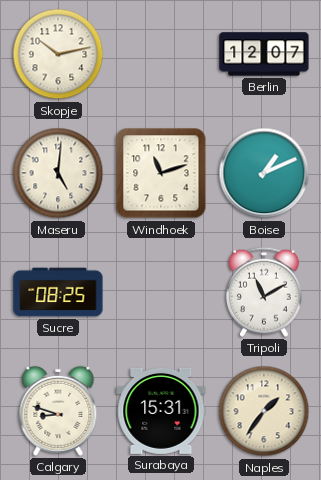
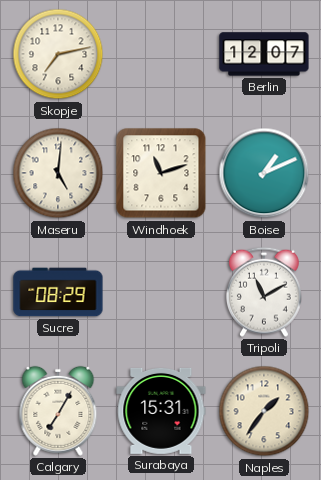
Skopje: 10:13 -> 7:13 (58, 54)
Sucre: 08:25 -> 08:29 (58, 292)
Calgary: 8:48 -> 7:05 (58, 411)
